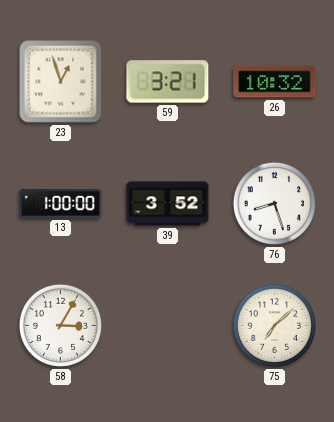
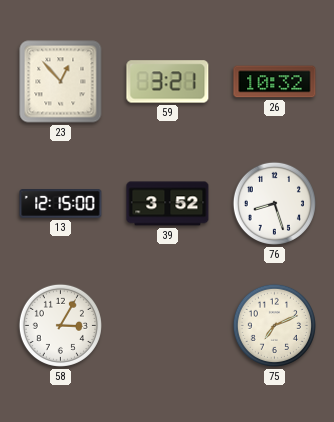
23: 12:57 -> 12:53 (61, 82)
13: 1:00 -> 12:15 (61, 204)
75: 7:08 -> 7:11 (274, 325)
